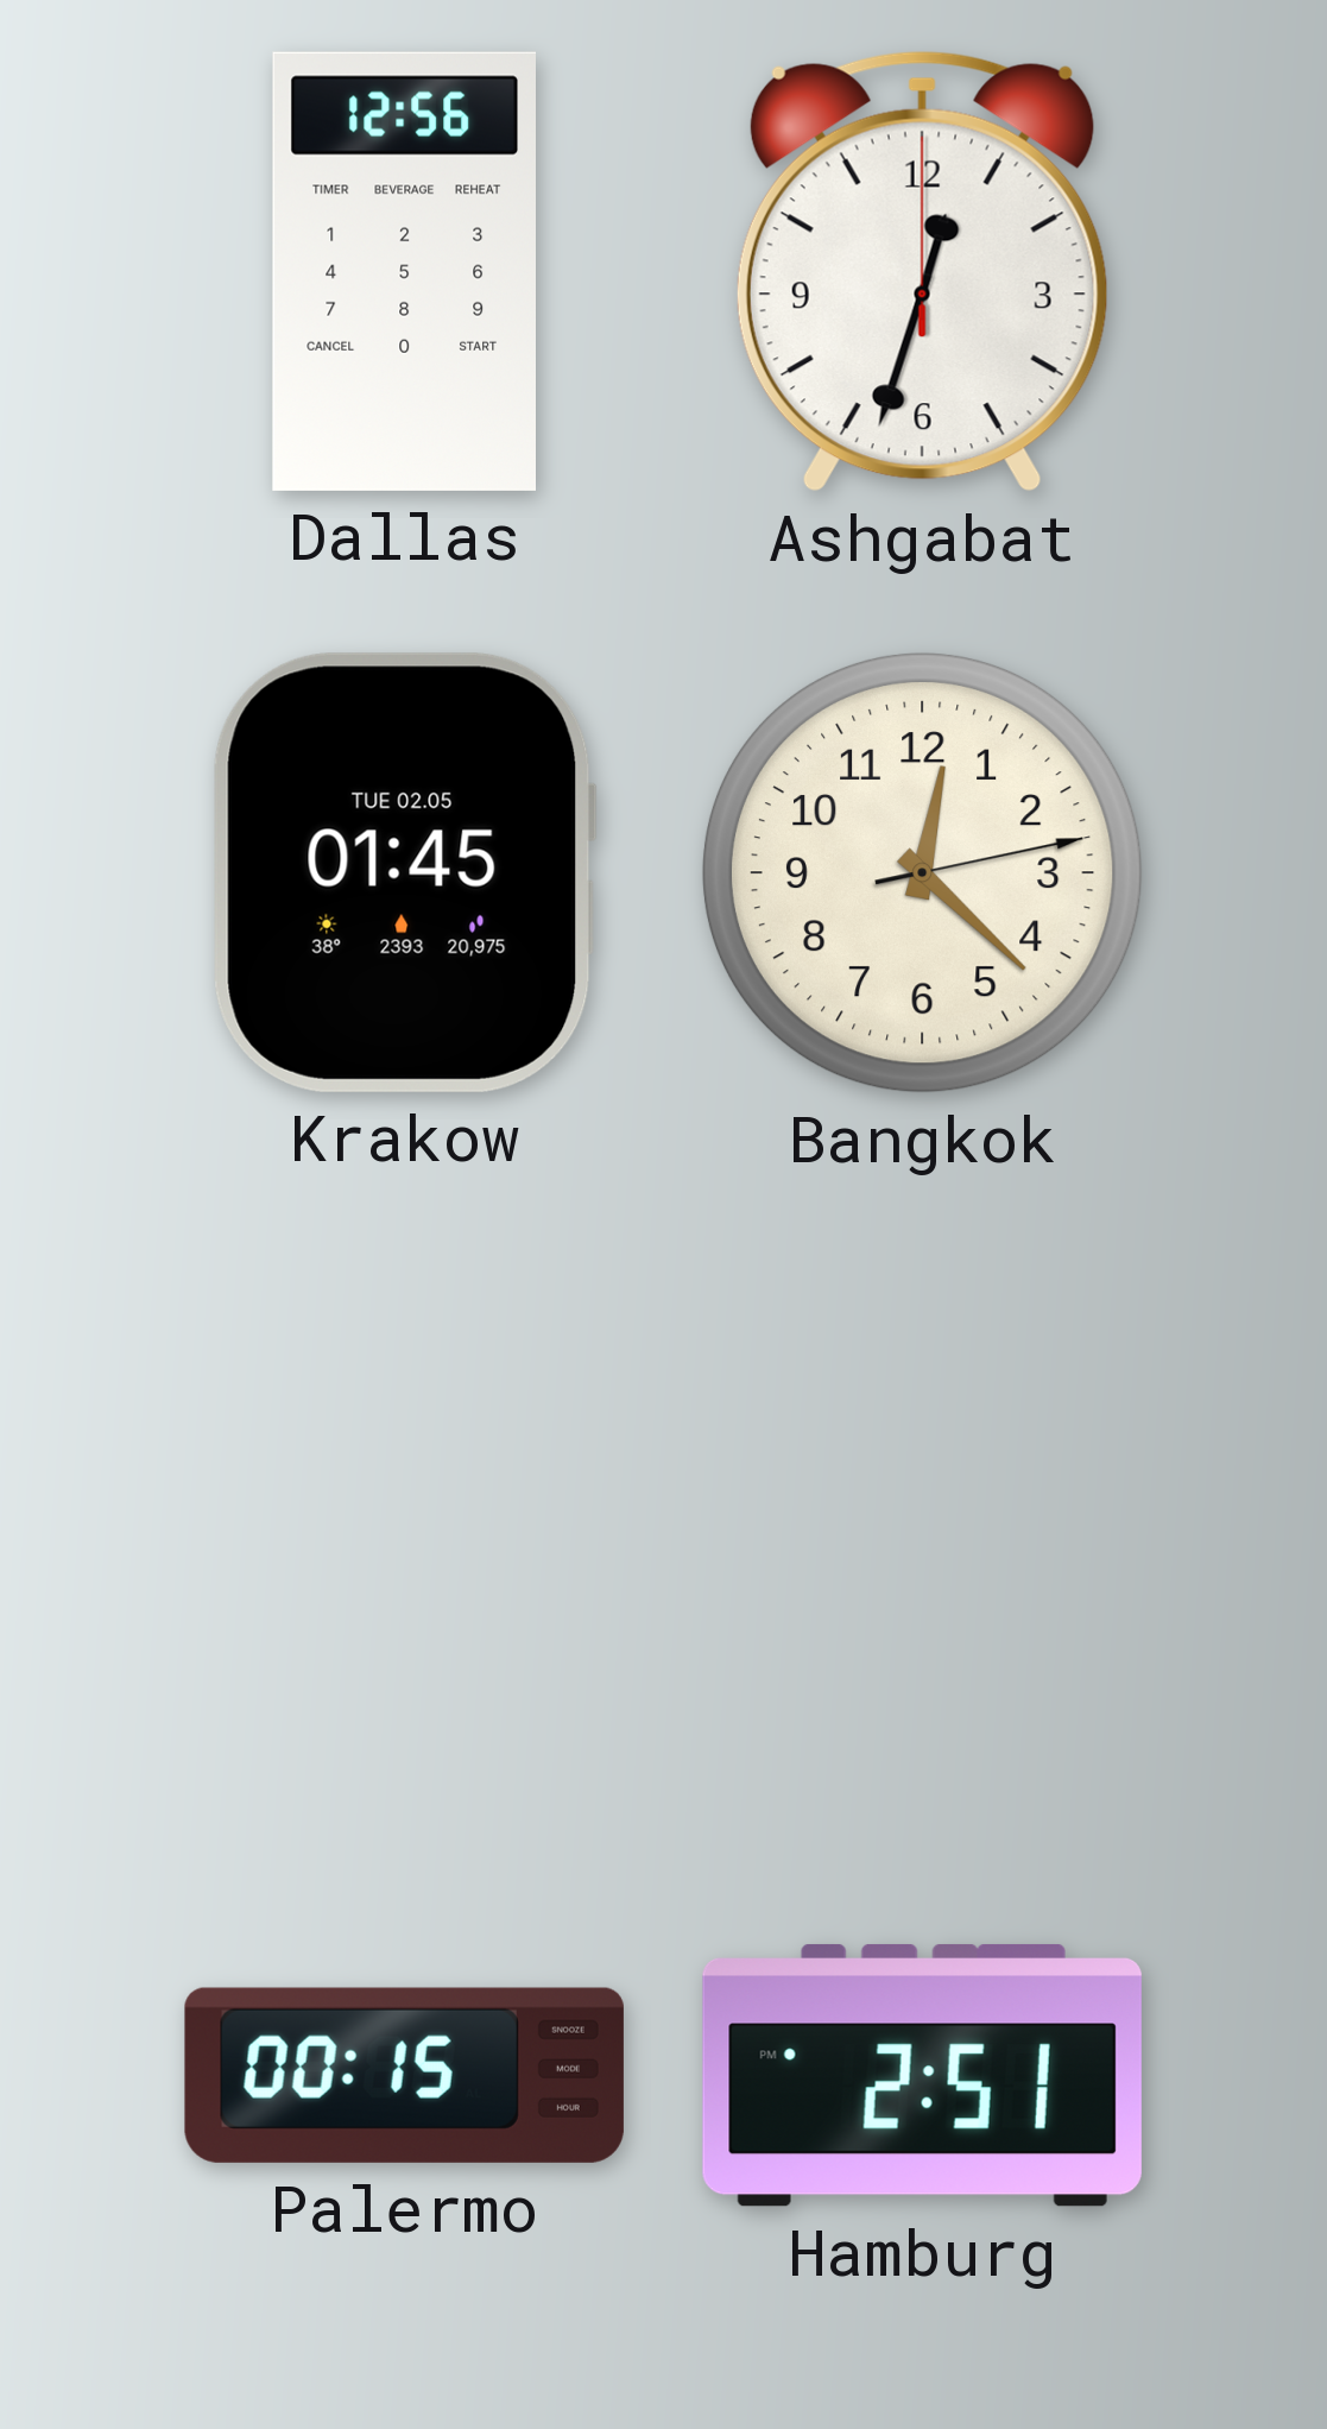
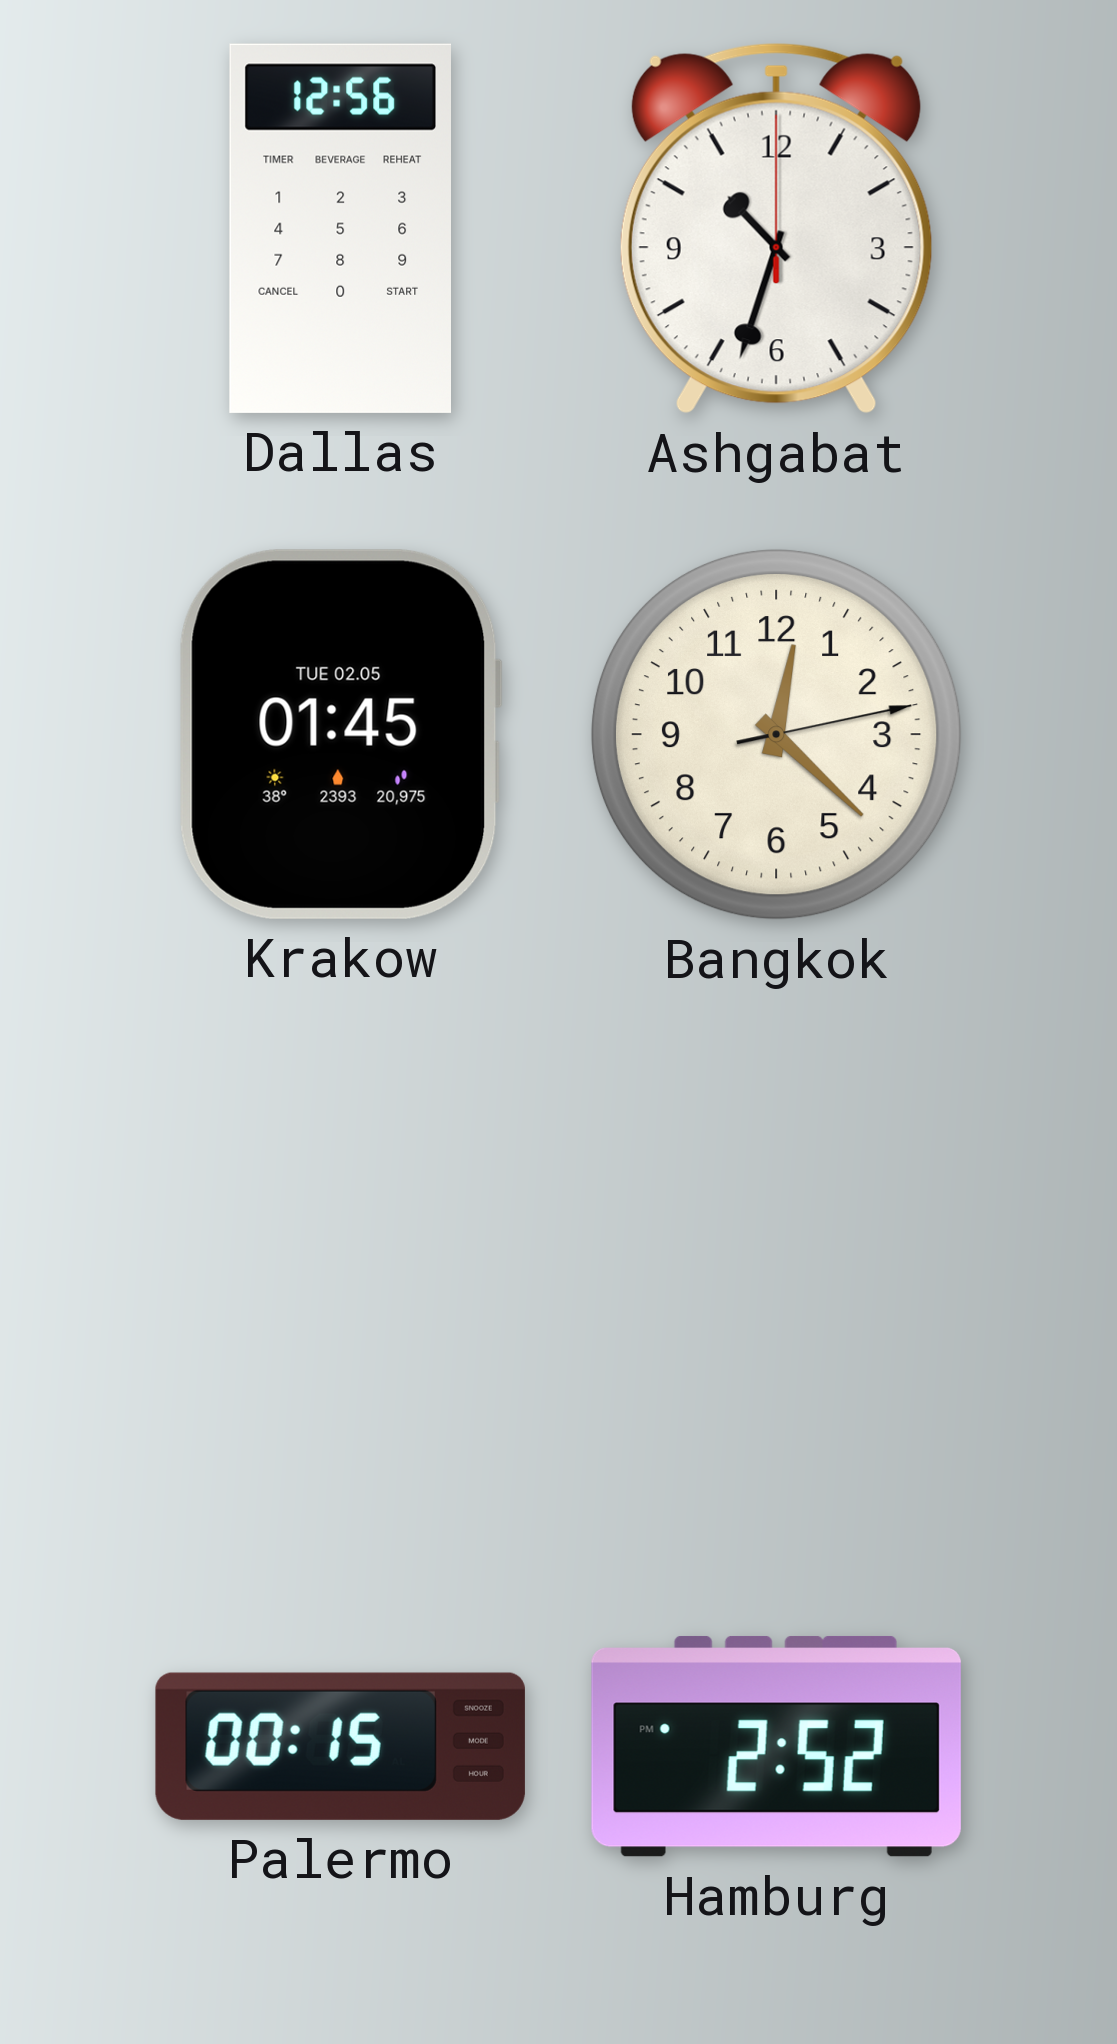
Ashgabat: 12:33 -> 10:33 (776, 228)
Hamburg: 2:51 -> 2:52 (776, 1746)
